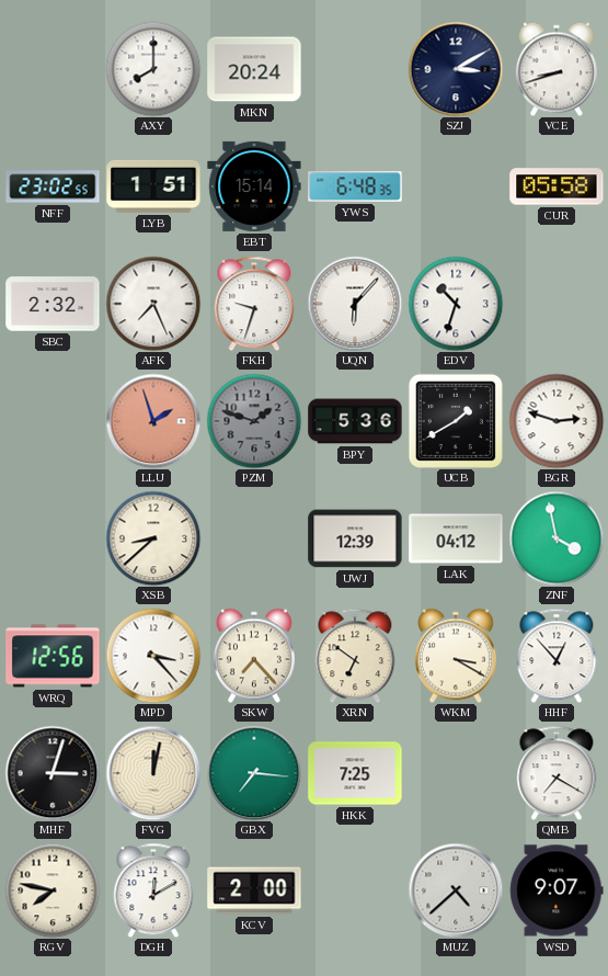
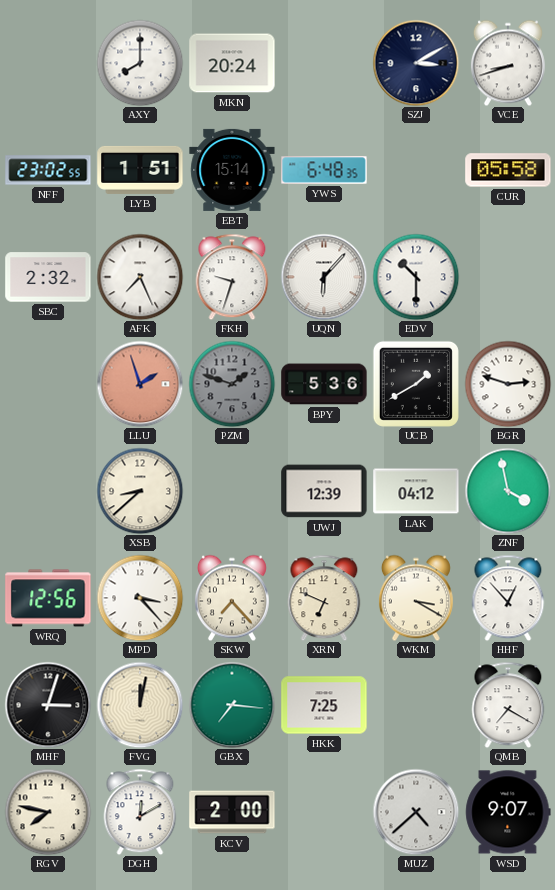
EDV: 10:33 -> 10:30 (416, 277)
XRN: 6:51 -> 6:49 (324, 598)
